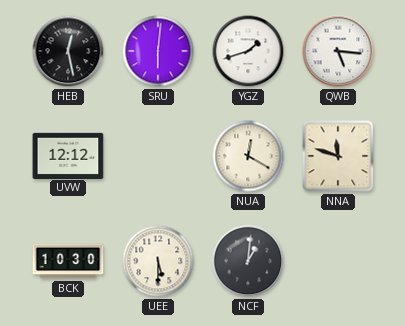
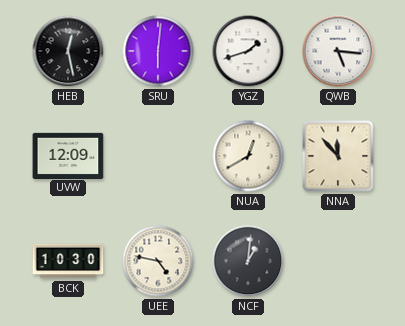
UVW: 12:12 -> 12:09 (68, 155)
NUA: 12:20 -> 12:40 (248, 156)
NNA: 11:48 -> 11:53 (338, 156)
UEE: 5:30 -> 4:47 (158, 261)
